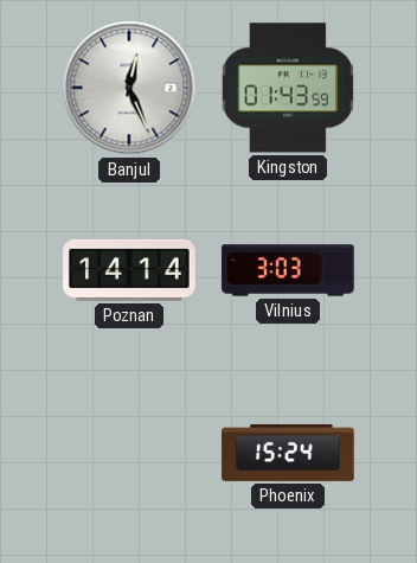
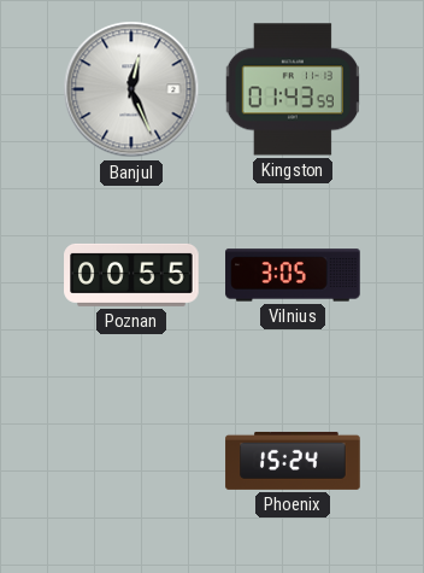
Poznan: 14:14 -> 00:55 (131, 275)
Vilnius: 3:03 -> 3:05 (293, 275)
